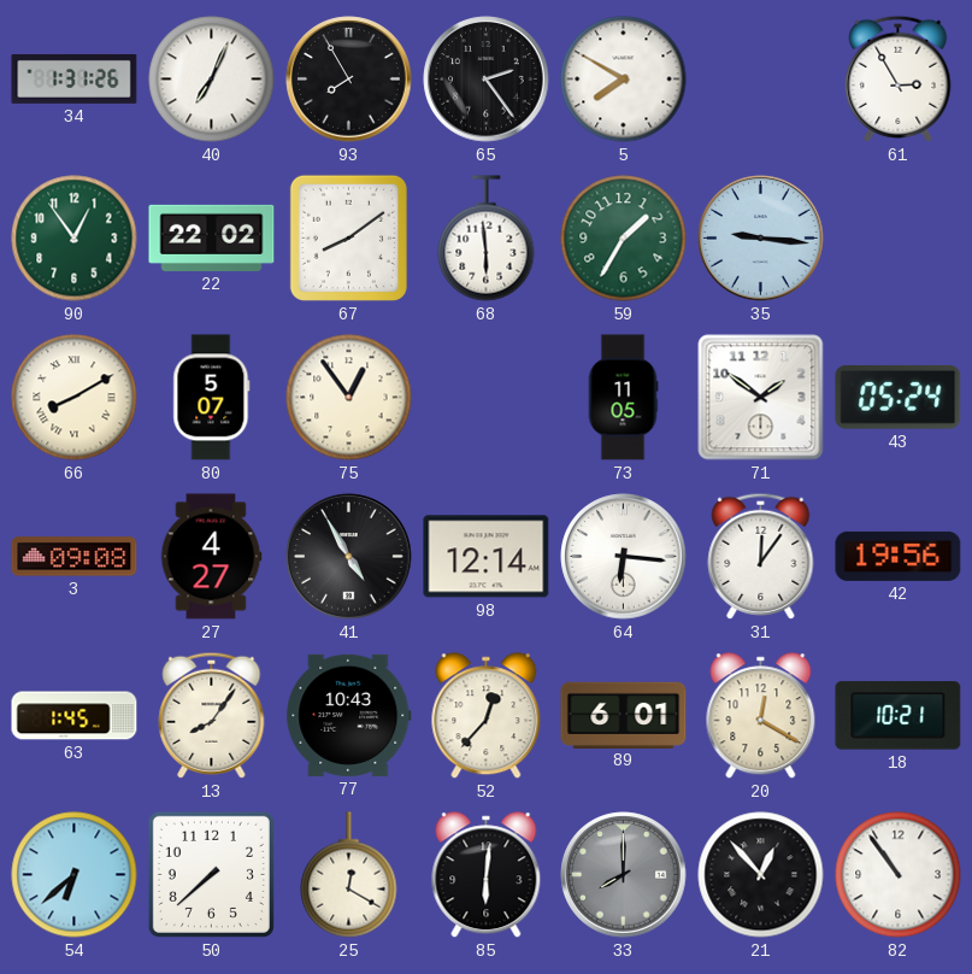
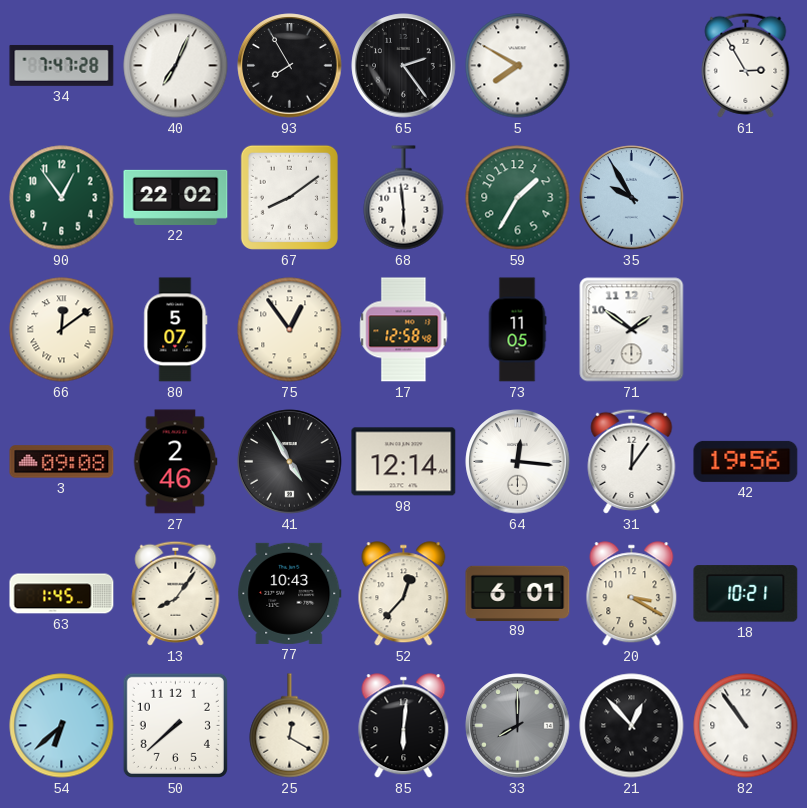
34: 1:31 -> 7:47 (62, 65)
35: 9:16 -> 9:55 (632, 198)
66: 8:10 -> 12:09 (62, 330)
17: none -> 12:58 (404, 330)
43: 05:24 -> none (899, 397)
27: 4:27 -> 2:46 (175, 462)
64: 6:16 -> 12:16 (518, 462)
20: 12:20 -> 3:20 (632, 594)
